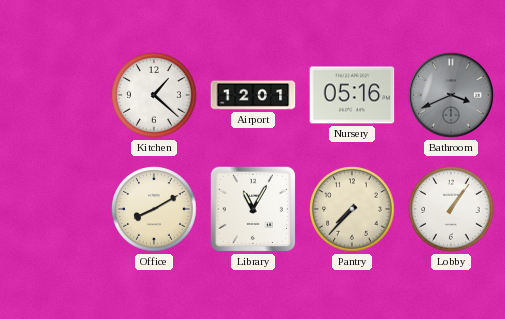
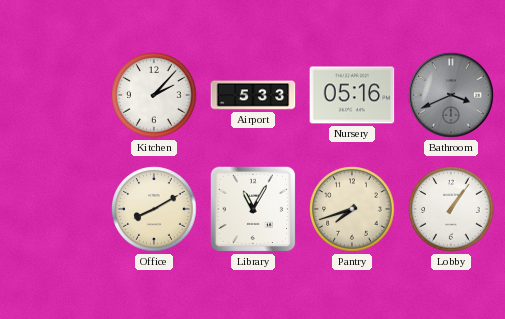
Kitchen: 1:22 -> 2:07 (154, 95)
Airport: 12:01 -> 5:33 (253, 95)
Pantry: 7:37 -> 7:42 (352, 209)
